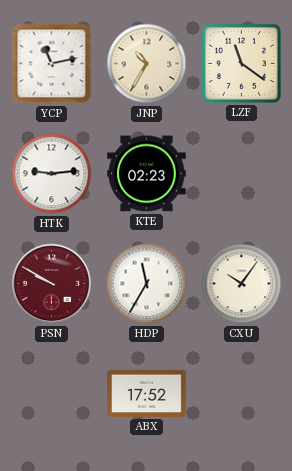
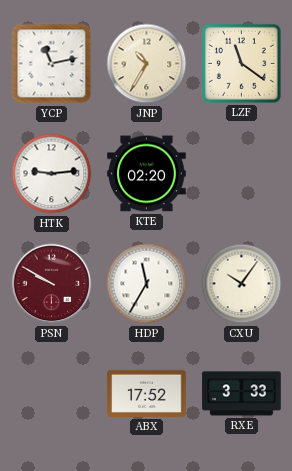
KTE: 02:23 -> 02:20 (147, 174)
RXE: none -> 3:33 (242, 394)
